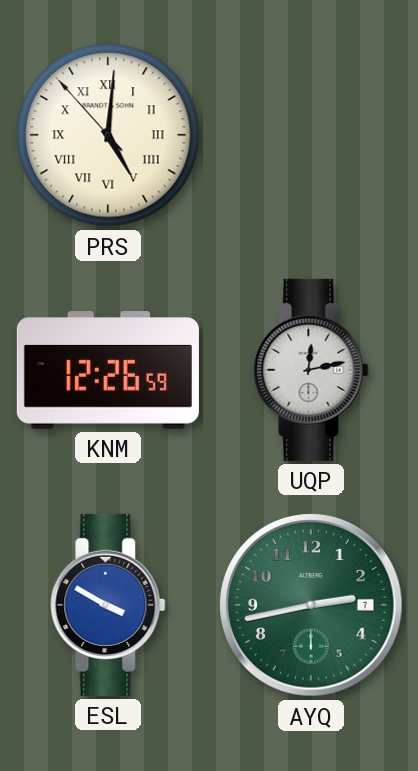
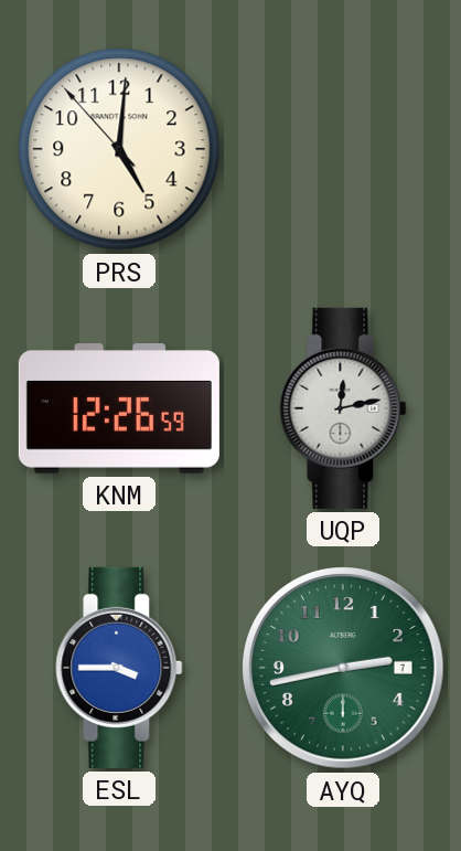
PRS numerals: Roman -> Arabic (119, 149)
ESL: 3:50 -> 3:45 (119, 668)
